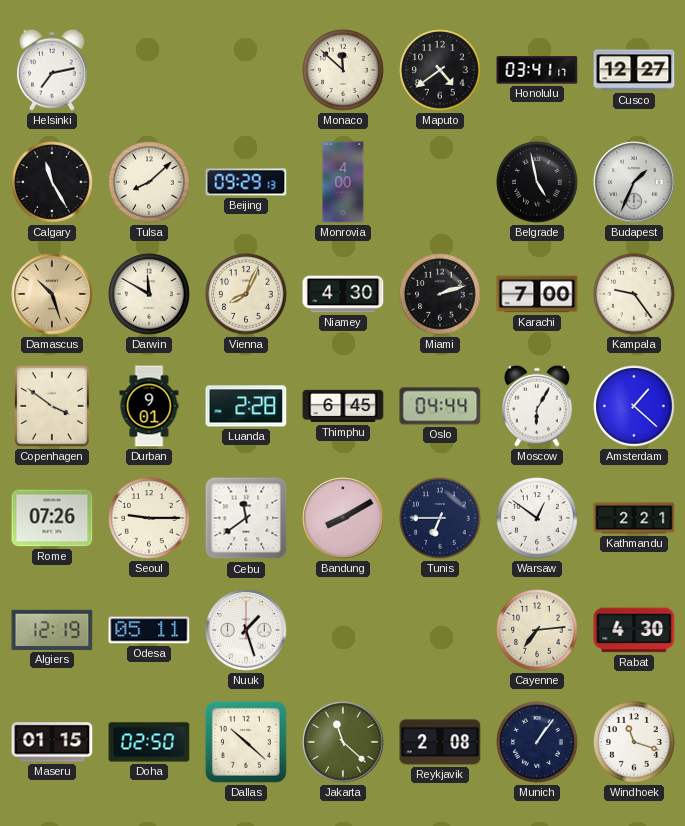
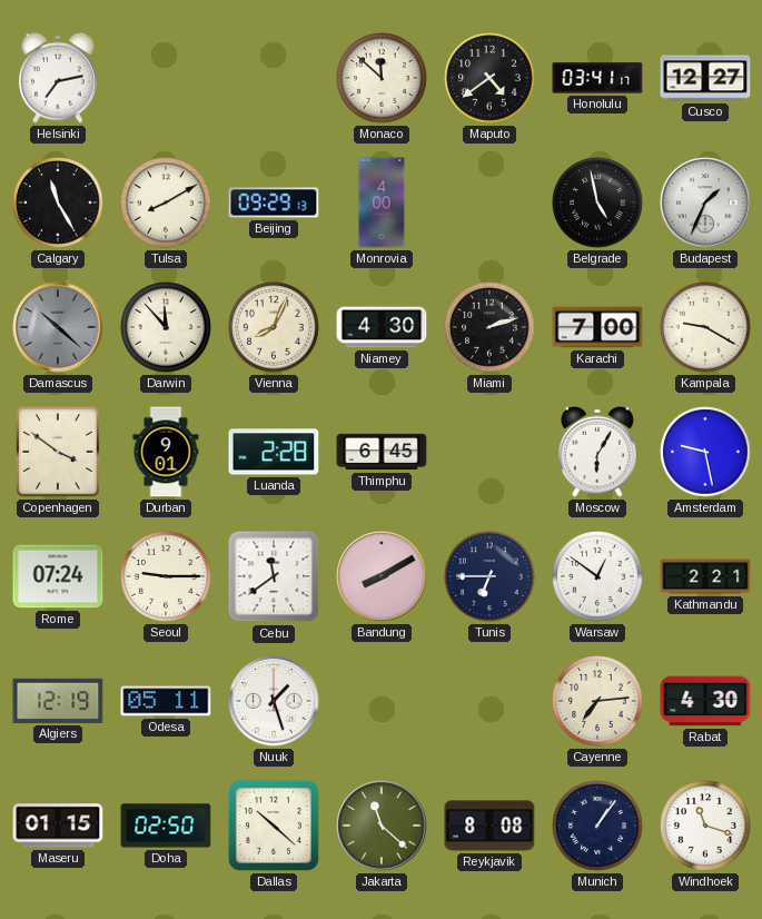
Tulsa: 8:08 -> 8:10 (166, 202)
Damascus: 10:27 -> 10:22 (58, 327)
Damascus dial: champagne -> grey (58, 327)
Darwin: 11:50 -> 11:53 (166, 327)
Kampala: 9:24 -> 9:20 (705, 327)
Oslo: 04:44 -> none (440, 406)
Amsterdam: 1:22 -> 9:28 (705, 452)
Rome: 07:26 -> 07:24 (58, 576)
Reykjavik: 2:08 -> 8:08 (489, 826)
